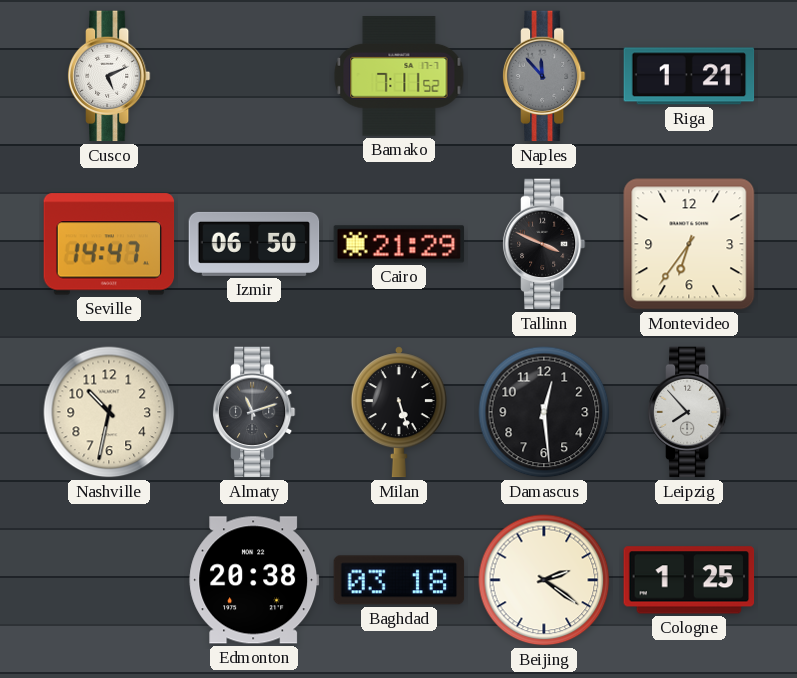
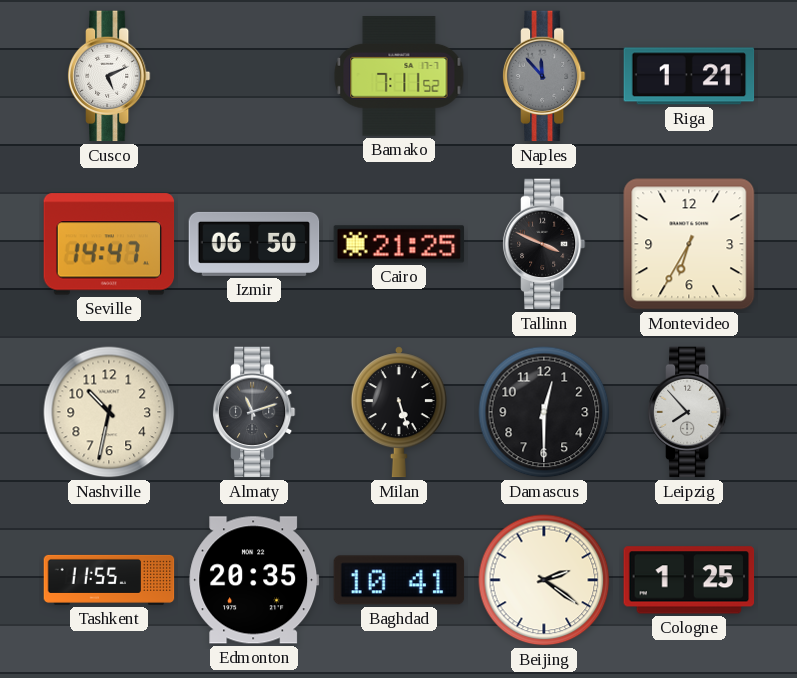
Cairo: 21:29 -> 21:25 (399, 244)
Montevideo: 6:36 -> 6:35 (689, 244)
Damascus: 12:29 -> 12:30 (544, 412)
Tashkent: none -> 11:55 (109, 580)
Edmonton: 20:38 -> 20:35 (254, 580)
Baghdad: 03:18 -> 10:41 (399, 580)
